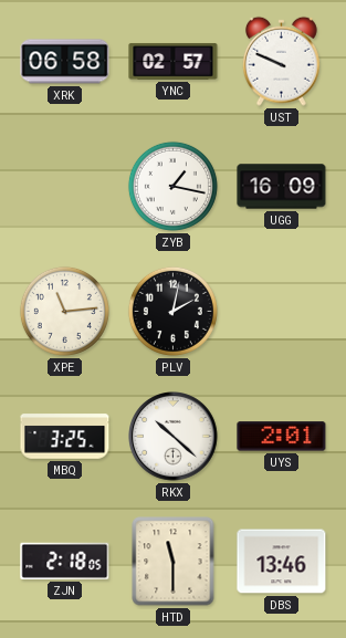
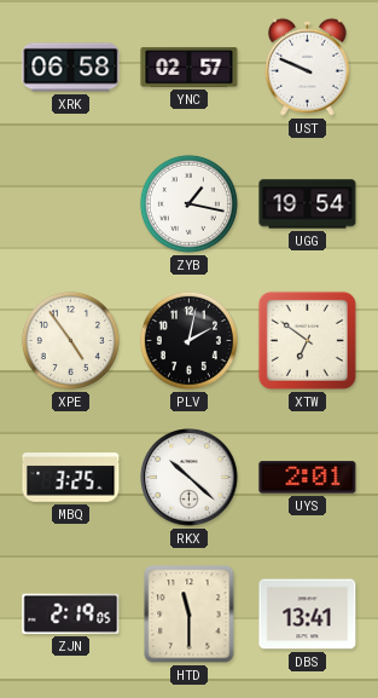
UGG: 16:09 -> 19:54 (308, 204)
XPE: 11:14 -> 4:54 (70, 340)
XTW: none -> 6:51 (307, 340)
ZJN: 2:18 -> 2:19 (71, 613)
DBS: 13:46 -> 13:41 (308, 615)
